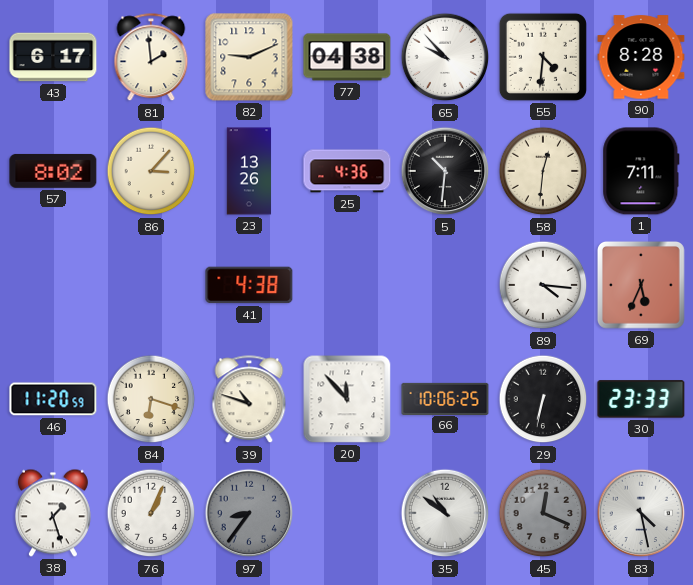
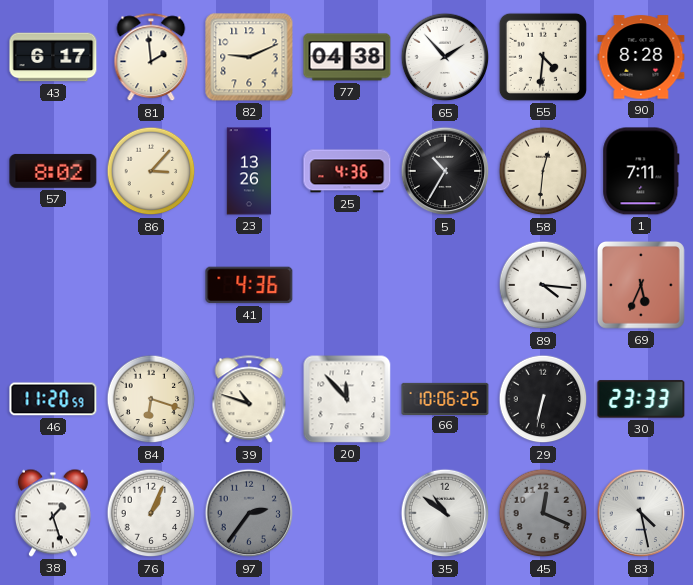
65: 9:53 -> 1:53 (445, 57)
5: 10:31 -> 10:35 (445, 171)
41: 4:38 -> 4:36 (249, 285)
97: 8:36 -> 2:36 (249, 513)
